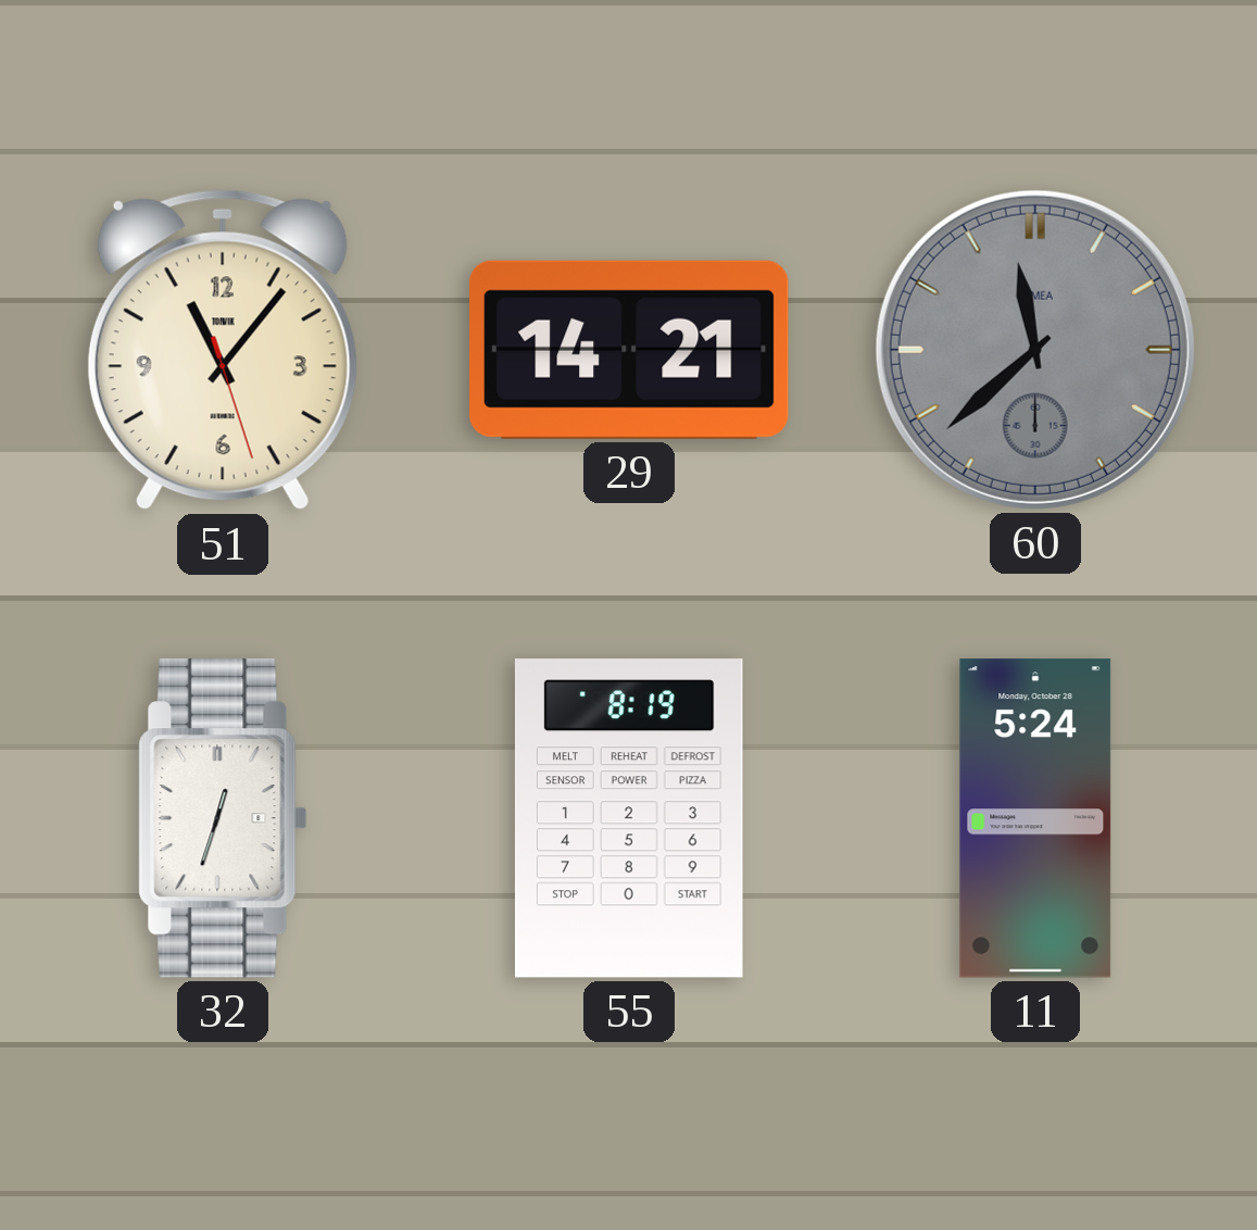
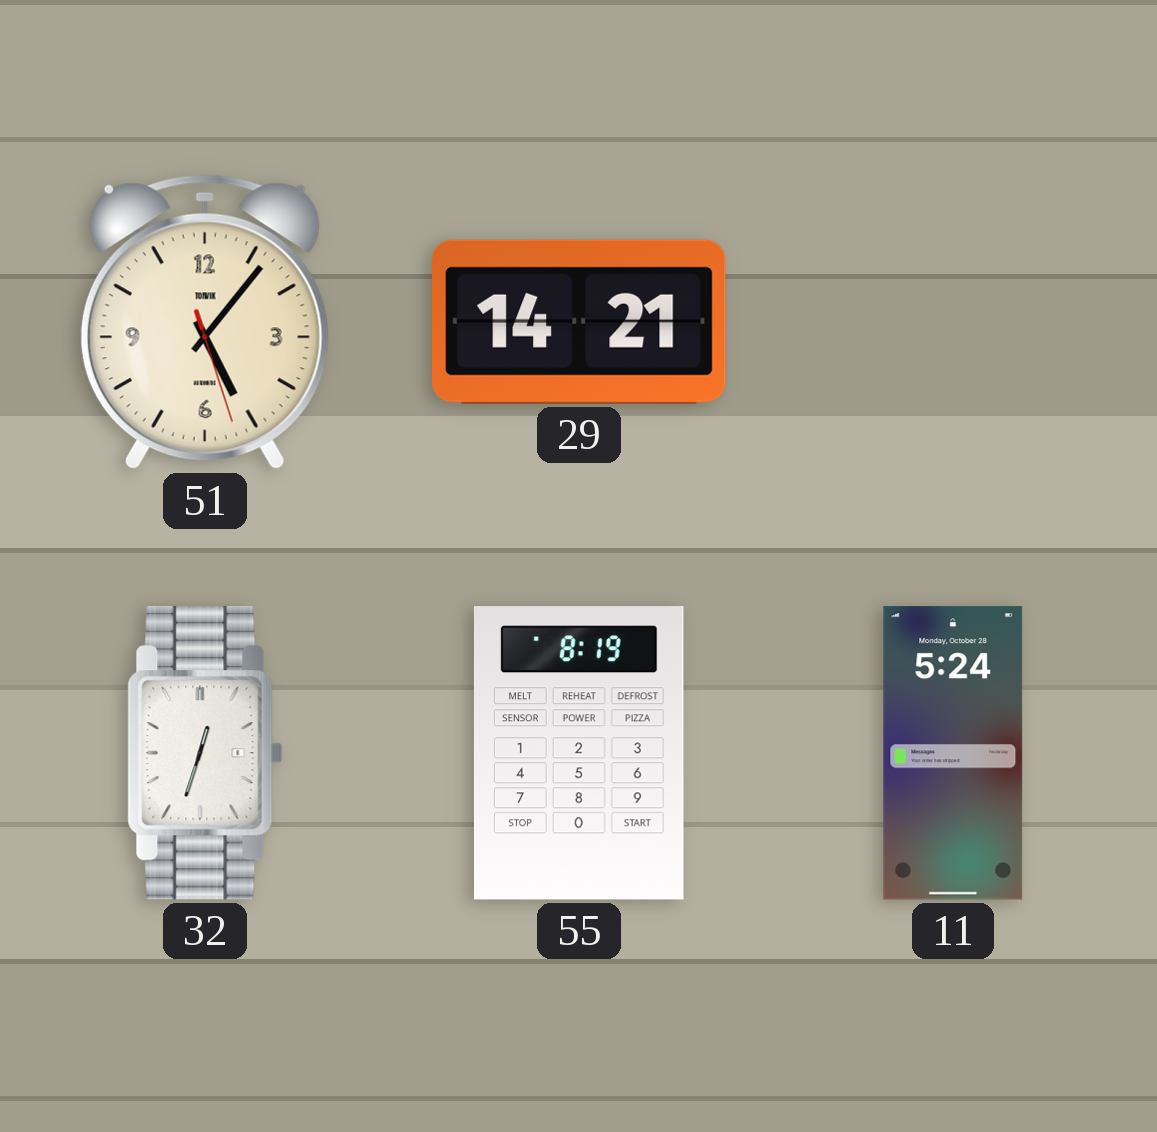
51: 11:06 -> 5:06 (205, 322)
60: 11:38 -> none (1035, 350)
